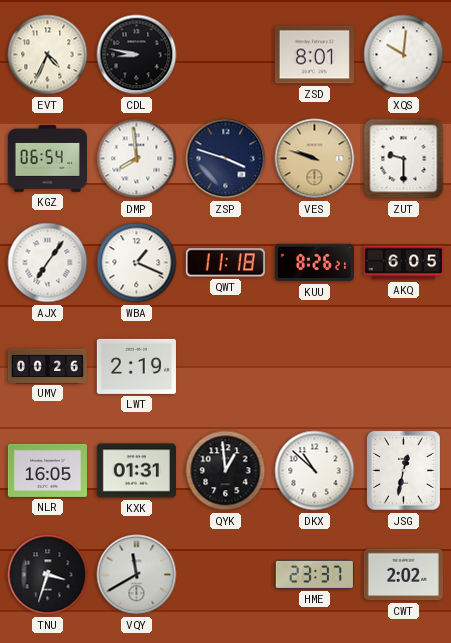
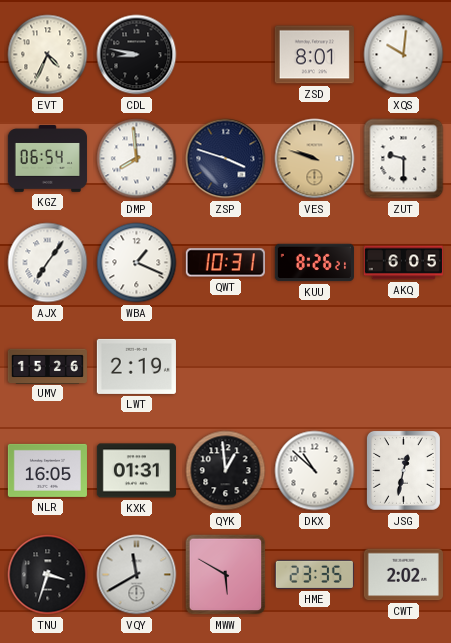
QWT: 11:18 -> 10:31 (225, 263)
UMV: 00:26 -> 15:26 (47, 366)
MWW: none -> 5:50 (226, 575)
HME: 23:37 -> 23:35 (314, 574)
